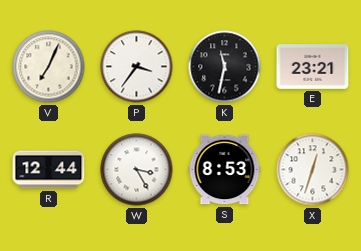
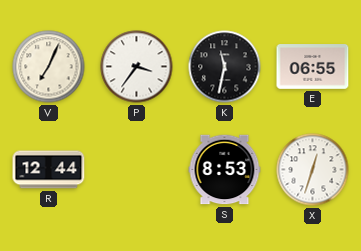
E: 23:21 -> 06:55 (313, 67)
W: 3:25 -> none (137, 170)
